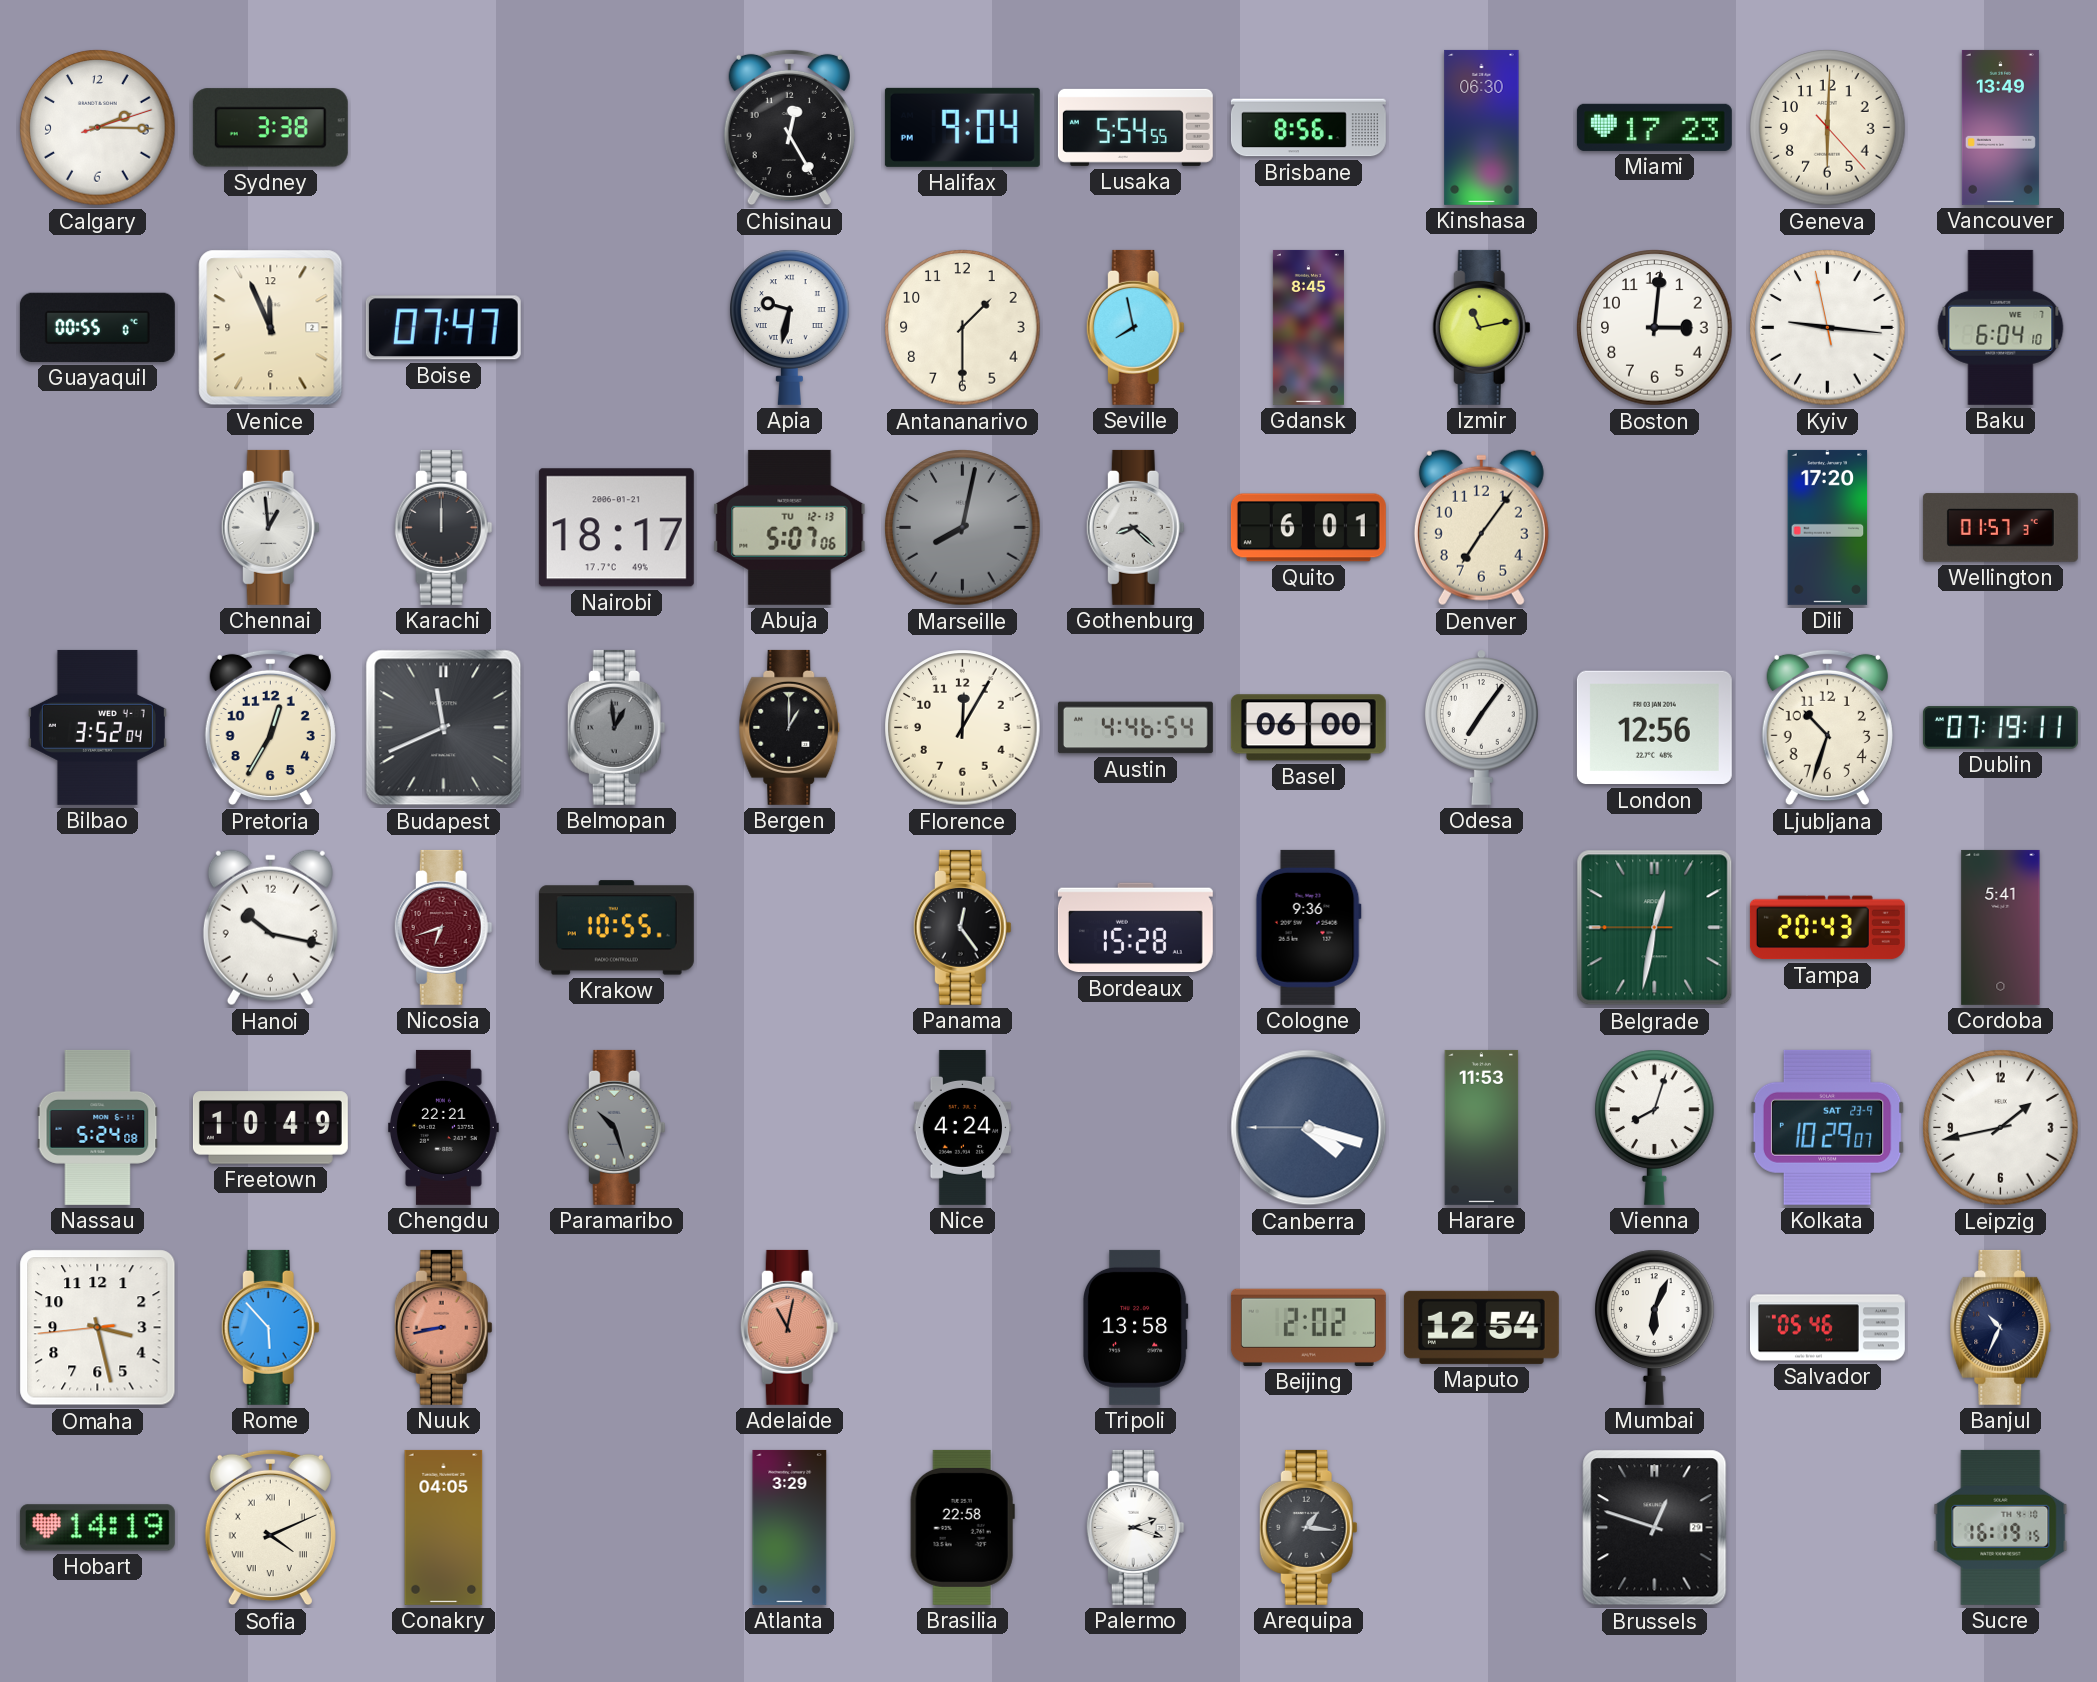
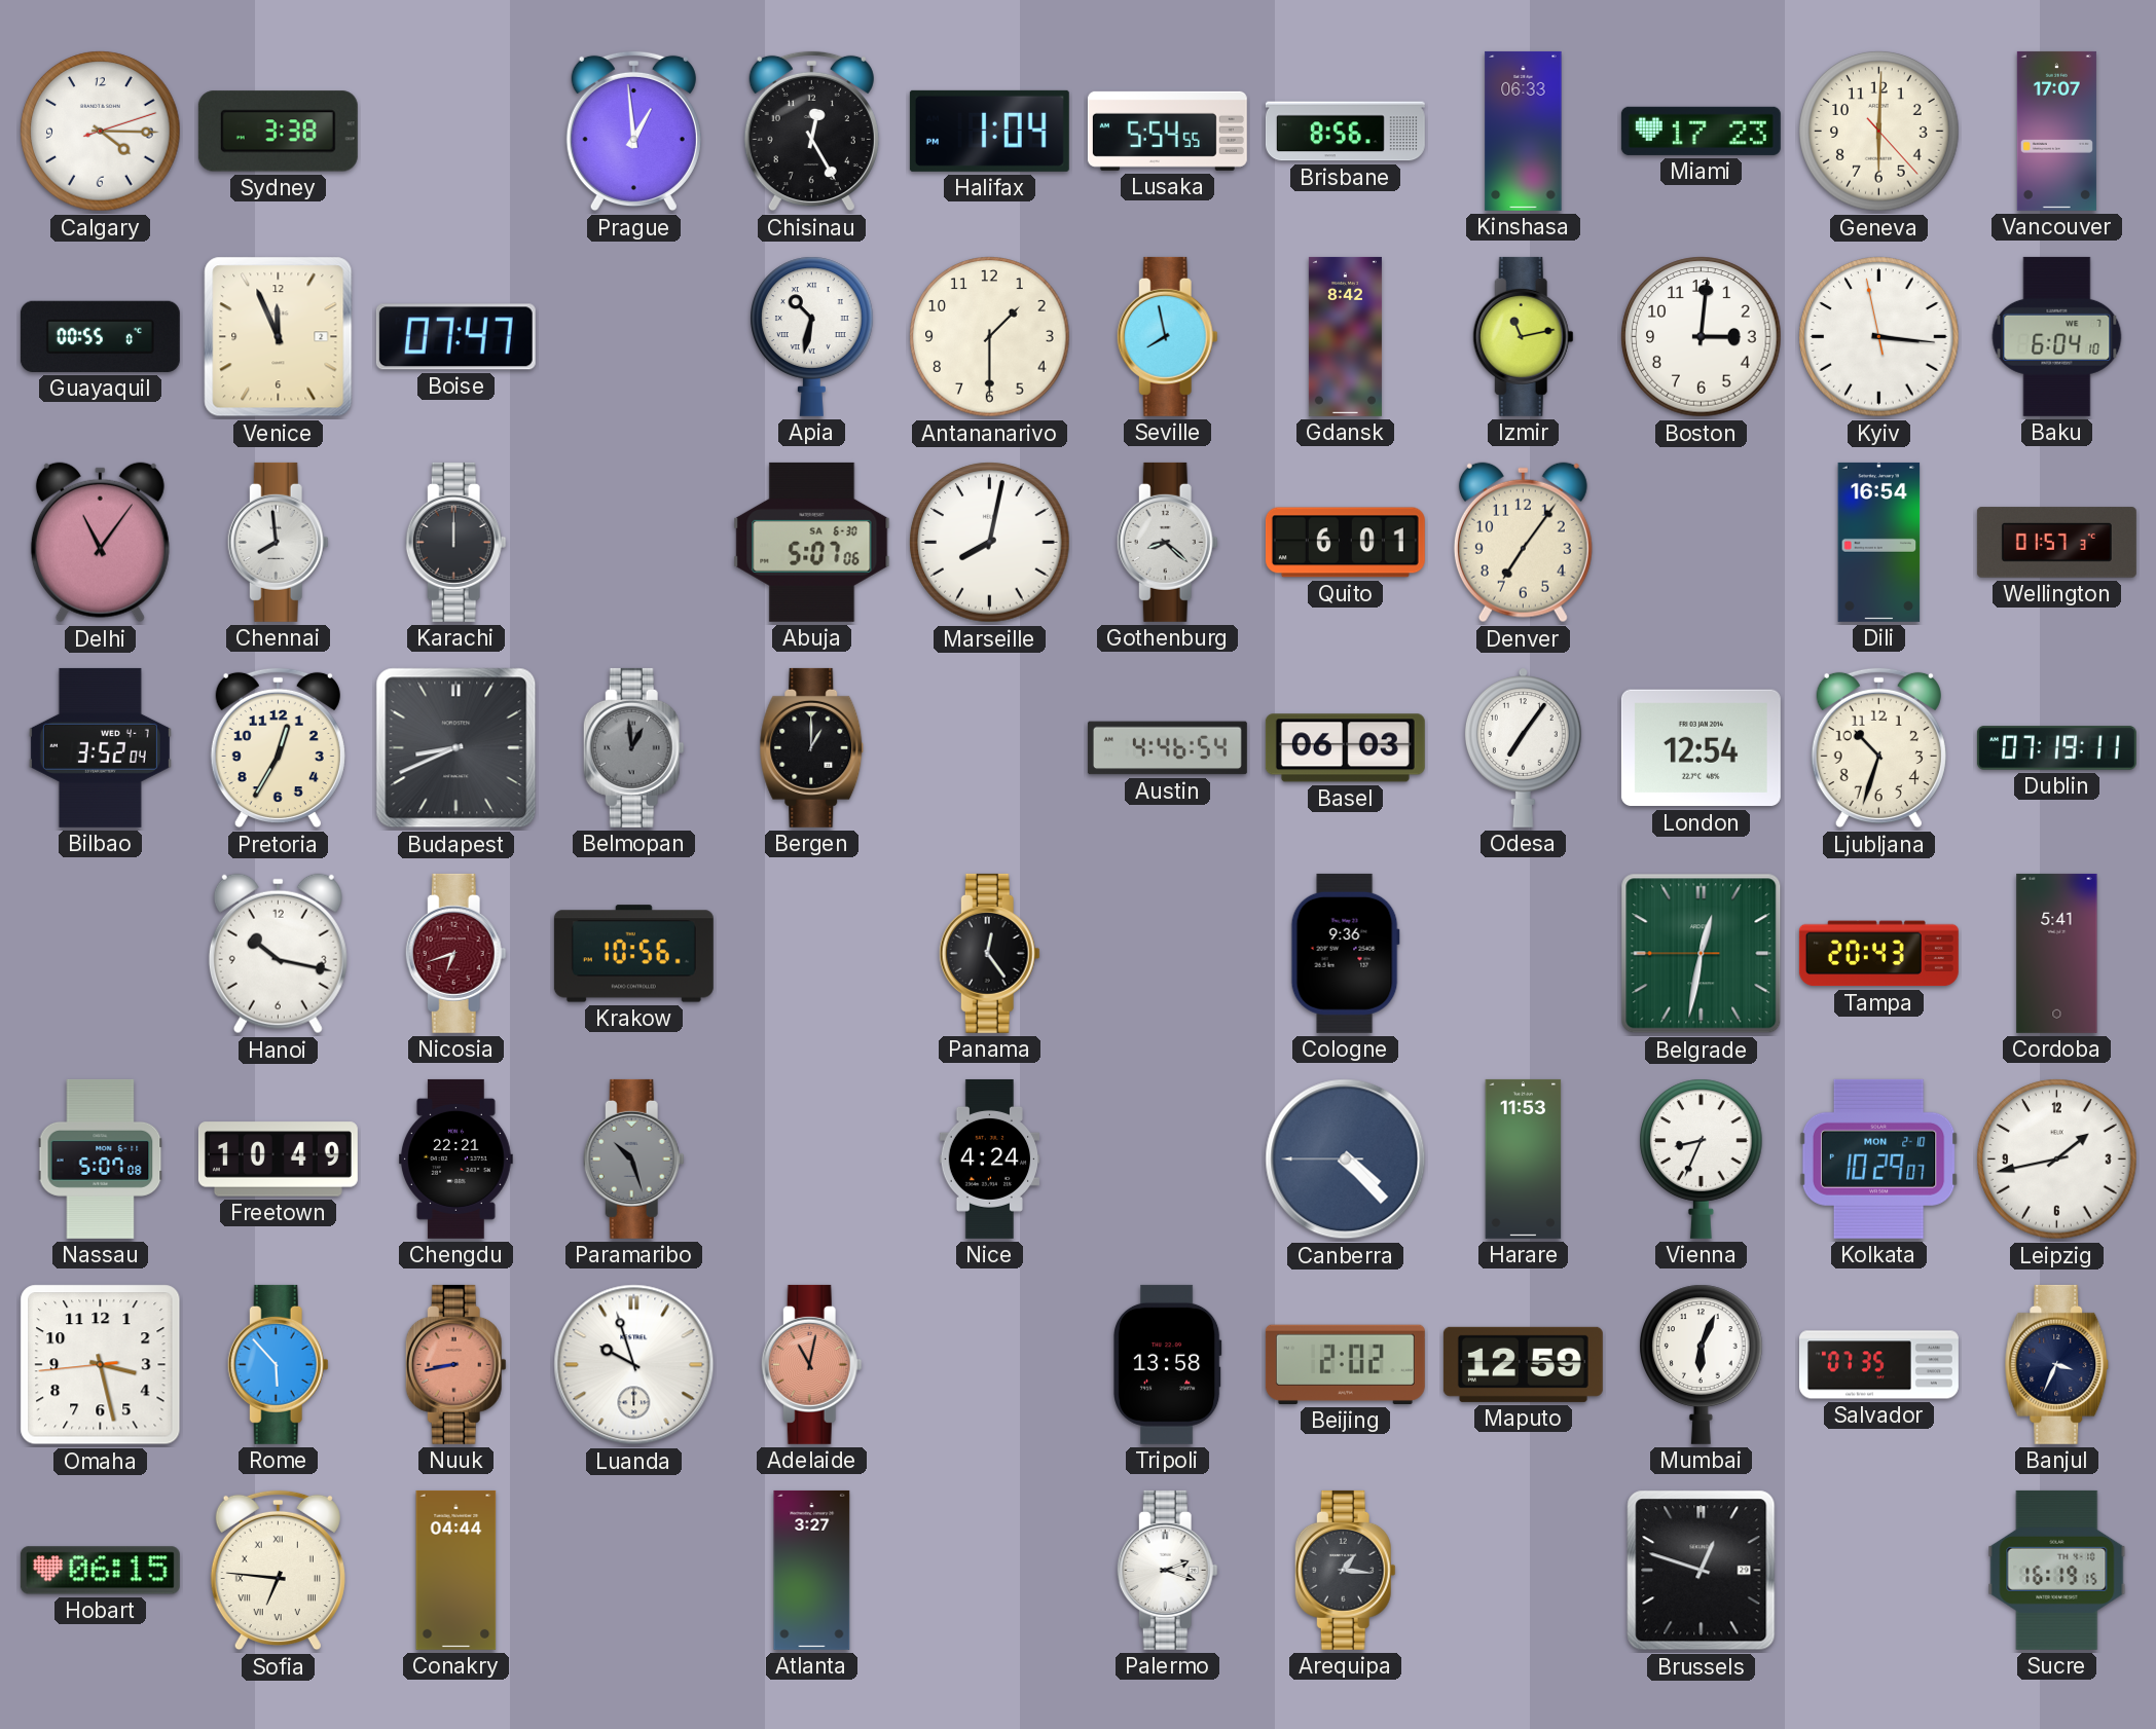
Calgary: 2:15 -> 4:15 (101, 132)
Prague: none -> 12:59 (633, 132)
Halifax: 9:04 -> 1:04 (989, 131)
Kinshasa: 06:30 -> 06:33 (1524, 131)
Vancouver: 13:49 -> 17:07 (2056, 131)
Apia: 9:32 -> 10:32 (812, 336)
Gdansk: 8:45 -> 8:42 (1345, 336)
Kyiv: 9:15 -> 3:15 (1879, 337)
Delhi: none -> 11:06 (100, 543)
Chennai: 12:59 -> 7:59 (278, 542)
Nairobi: 18:17 -> none (616, 528)
Abuja date: TU 12-13 -> SA 6-30 (812, 542)
Marseille dial: grey -> white (990, 543)
Dili: 17:20 -> 16:54 (1879, 542)
Budapest: 11:41 -> 8:41 (456, 748)
Florence: 12:05 -> none (963, 728)
Basel: 06:00 -> 06:03 (1345, 748)
London: 12:56 -> 12:54 (1701, 748)
Krakow: 10:55 -> 10:56 (633, 954)
Bordeaux: 15:28 -> none (1135, 928)
Nassau: 5:24 -> 5:07 (101, 1158)
Canberra: 4:17 -> 4:22 (1346, 1160)
Vienna: 8:03 -> 8:34 (1702, 1158)
Kolkata date: SAT 23-9 -> MON 2-10 (1878, 1158)
Luanda: none -> 9:57 (634, 1365)
Maputo: 12:54 -> 12:59 (1523, 1364)
Salvador: 05:46 -> 07:35 (1878, 1365)
Banjul: 10:34 -> 3:34 (2057, 1364)
Hobart: 14:19 -> 06:15 (100, 1571)
Sofia: 4:11 -> 6:46 (278, 1571)
Conakry: 04:05 -> 04:44 (456, 1570)
Atlanta: 3:29 -> 3:27 (812, 1570)
Brasilia: 22:58 -> none (962, 1527)
